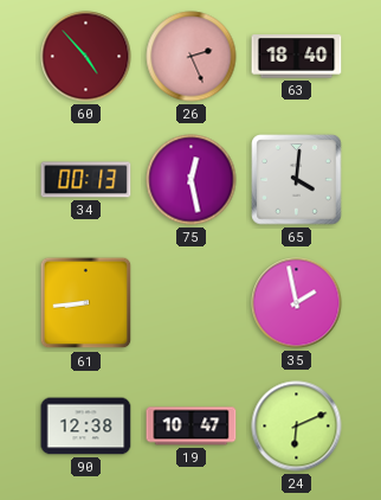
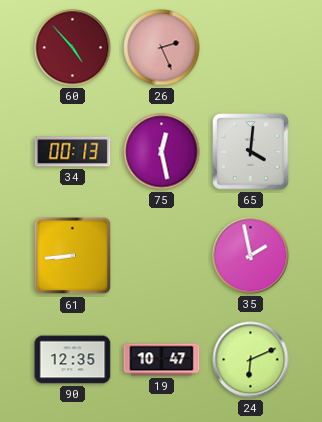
63: 18:40 -> none (297, 57)
90: 12:38 -> 12:35 (73, 360)
